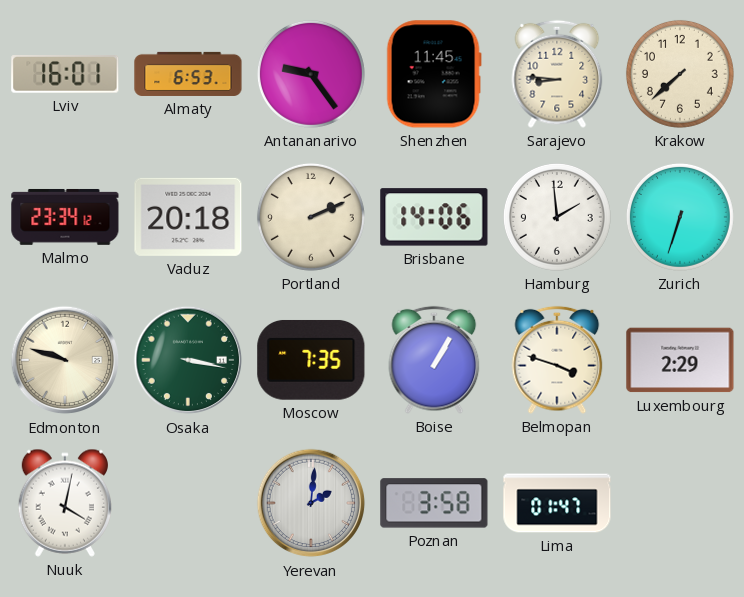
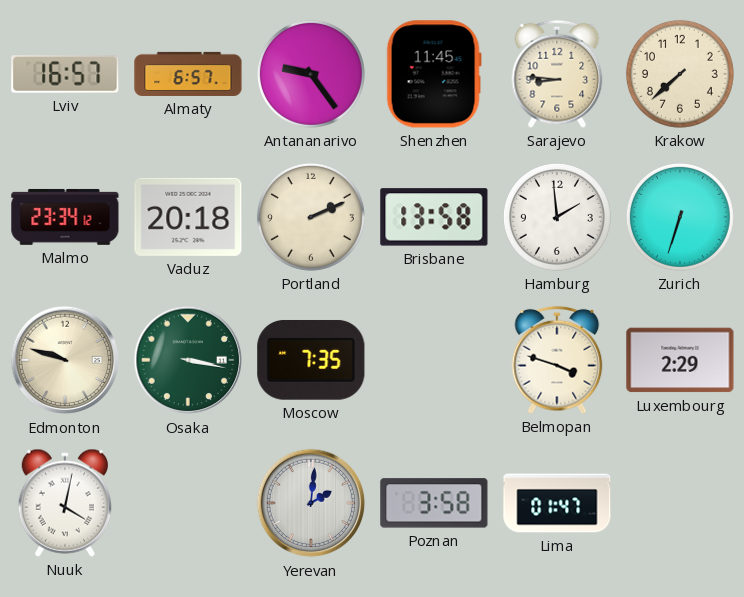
Lviv: 16:01 -> 16:57 (65, 75)
Almaty: 6:53 -> 6:57 (188, 74)
Brisbane: 14:06 -> 13:58 (434, 217)
Boise: 1:05 -> none (434, 360)
